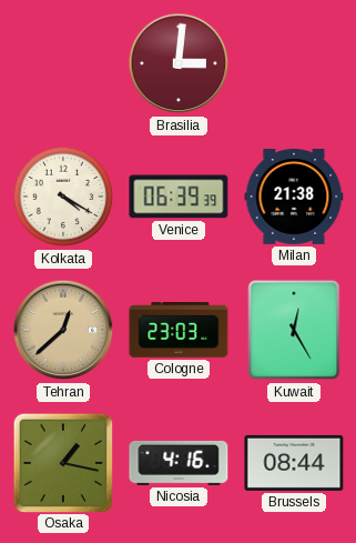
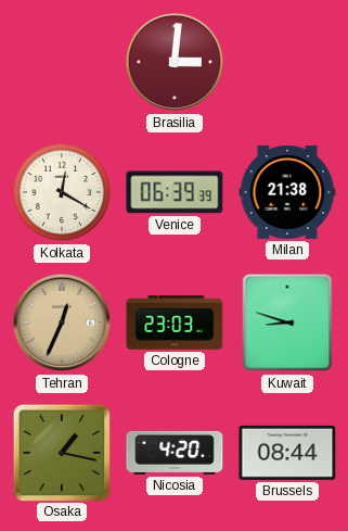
Kolkata: 4:20 -> 12:20 (62, 192)
Tehran: 12:38 -> 12:34 (62, 323)
Kuwait: 12:25 -> 8:48 (287, 323)
Nicosia: 4:16 -> 4:20 (175, 453)
